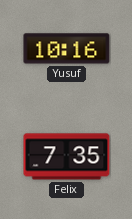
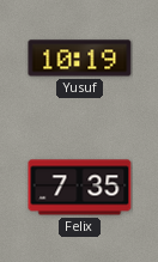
Yusuf: 10:16 -> 10:19 (80, 59)
